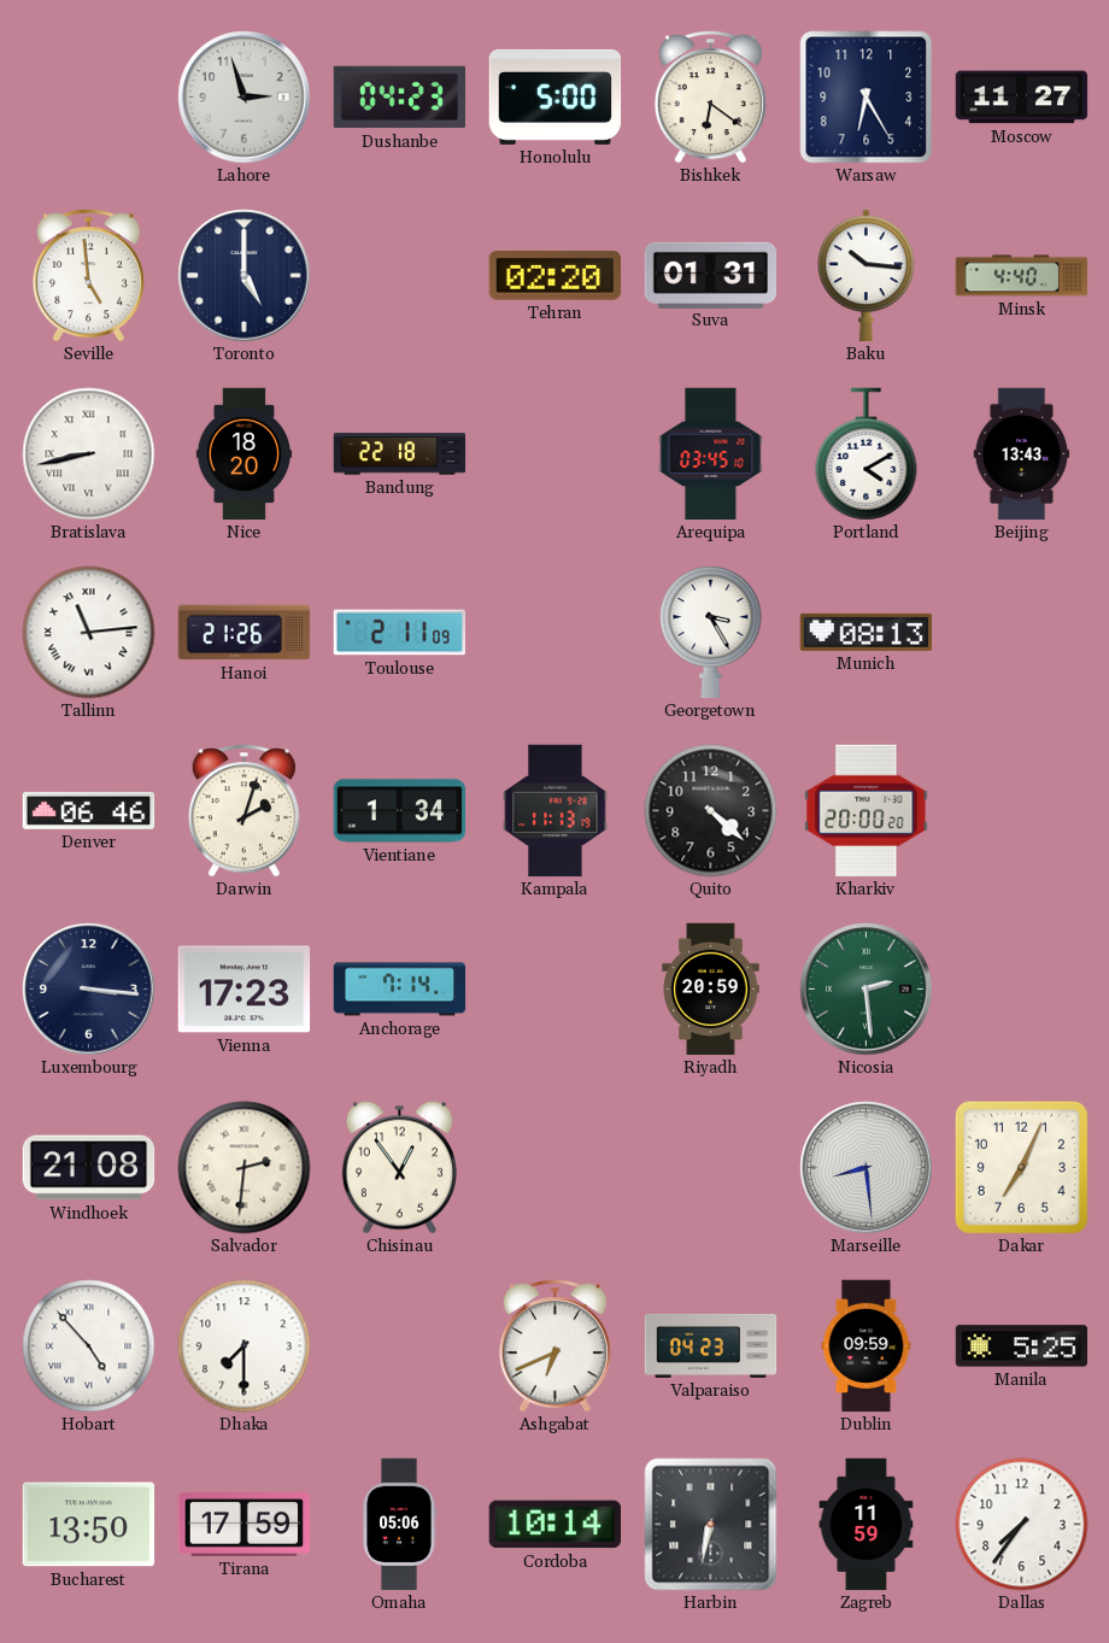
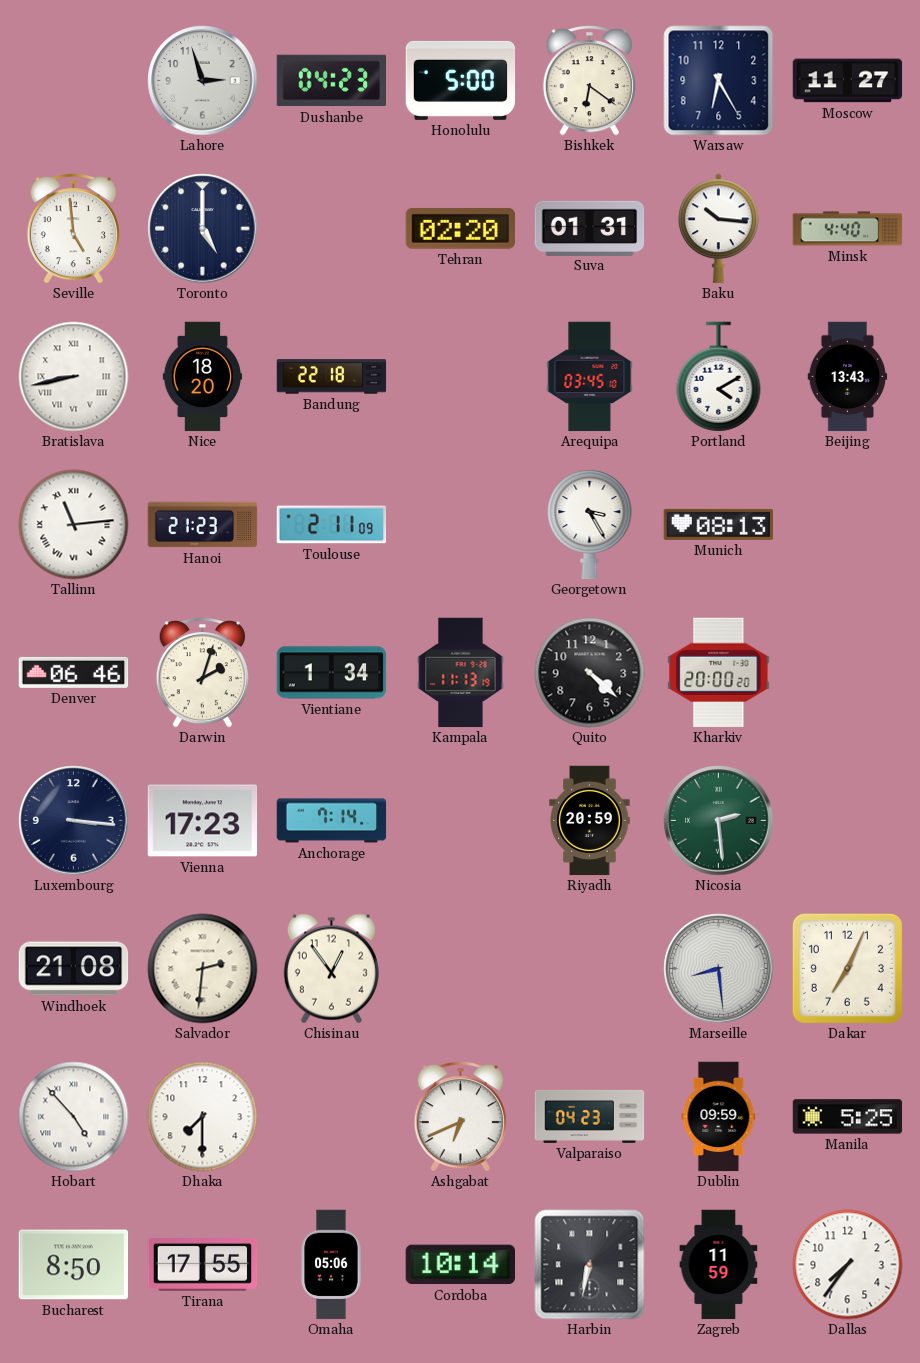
Hanoi: 21:26 -> 21:23 (203, 525)
Bucharest: 13:50 -> 8:50 (74, 1265)
Tirana: 17:59 -> 17:55 (203, 1265)
